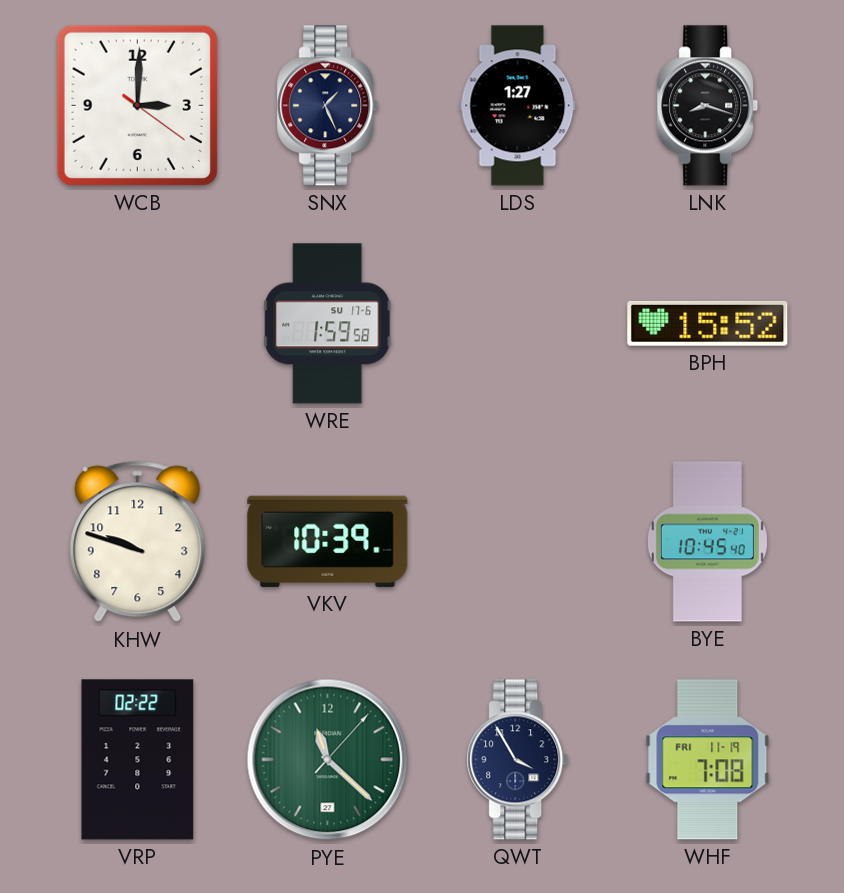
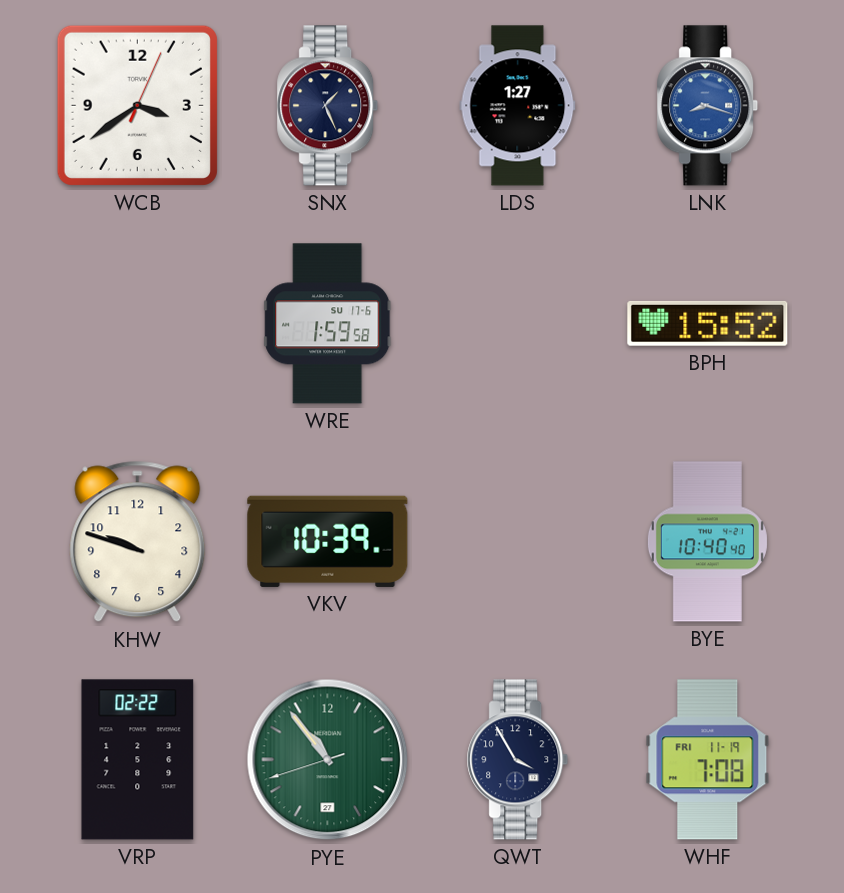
WCB: 3:00 -> 3:39 (137, 105)
LNK dial: black -> blue (708, 106)
BYE: 10:45 -> 10:40 (707, 542)
PYE: 11:22 -> 10:53 (328, 760)
